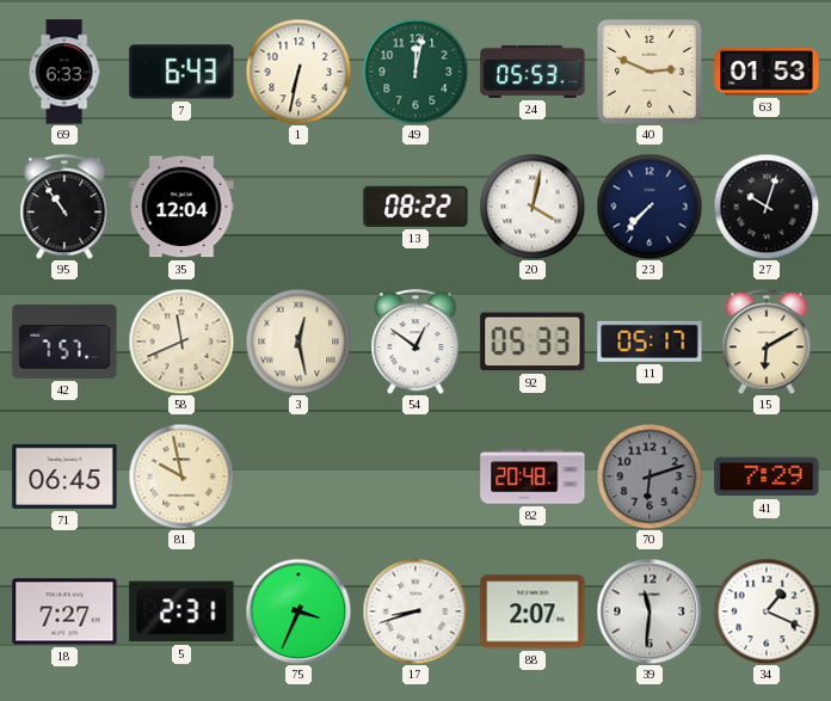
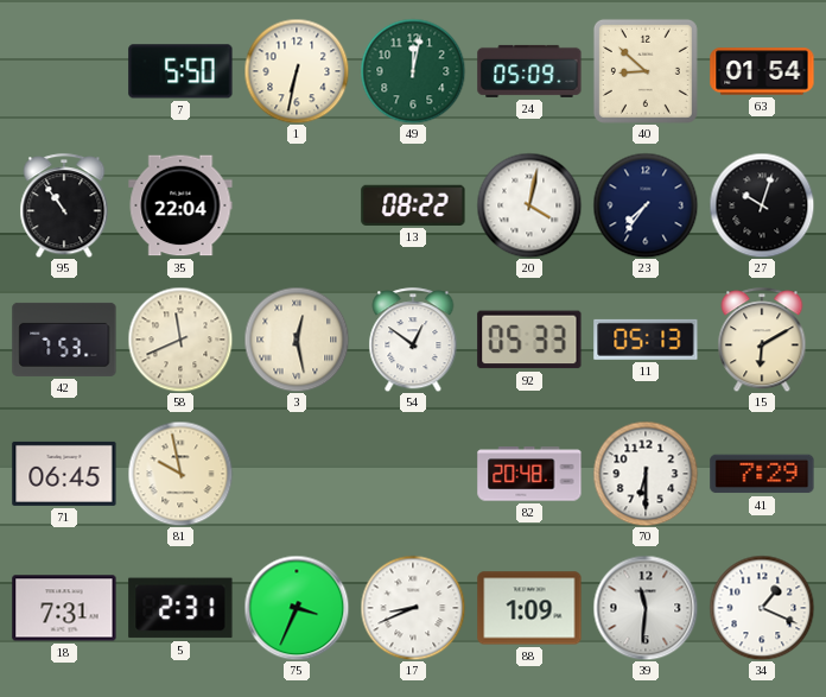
69: 6:33 -> none (64, 72)
7: 6:43 -> 5:50 (180, 71)
24: 05:53 -> 05:09 (529, 71)
40: 2:49 -> 8:52 (646, 71)
63: 01:53 -> 01:54 (762, 71)
35: 12:04 -> 22:04 (180, 205)
23: 7:37 -> 7:36 (646, 205)
42: 7:57 -> 7:53 (64, 340)
11: 05:17 -> 05:13 (646, 340)
70: 6:12 -> 6:30 (646, 474)
70 dial: grey -> white (646, 474)
18: 7:27 -> 7:31 (64, 608)
17: 8:42 -> 8:41 (413, 608)
88: 2:07 -> 1:09 (529, 608)
